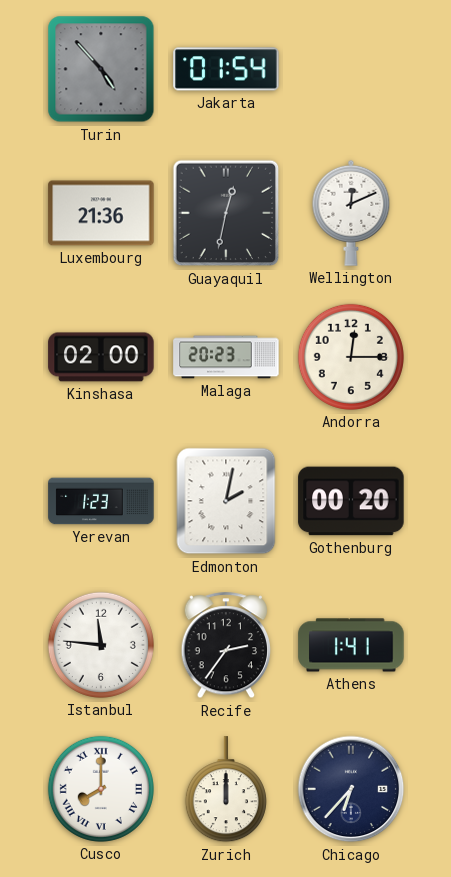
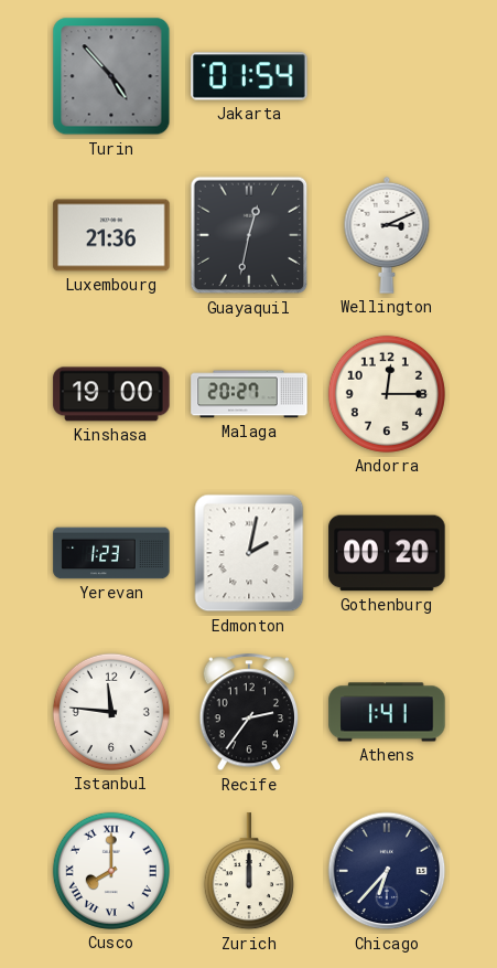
Wellington: 12:11 -> 3:11 (387, 235)
Kinshasa: 02:00 -> 19:00 (111, 394)
Malaga: 20:23 -> 20:27 (249, 394)
